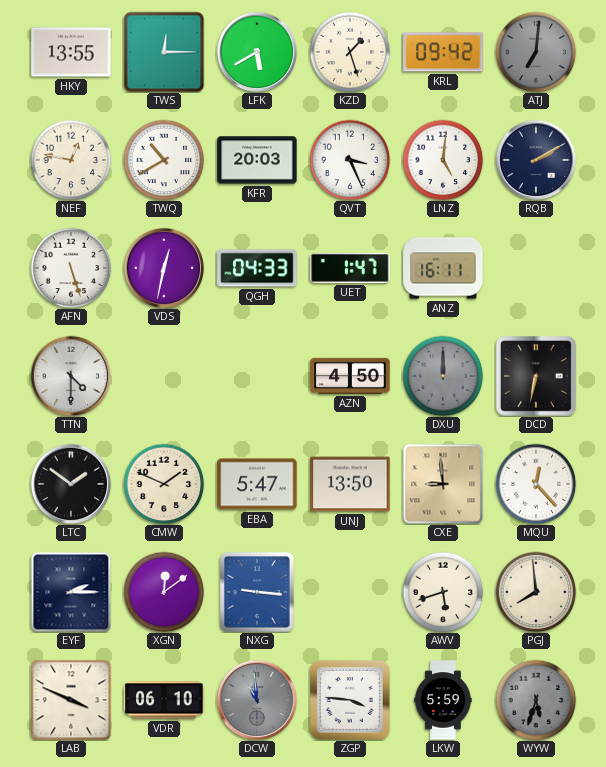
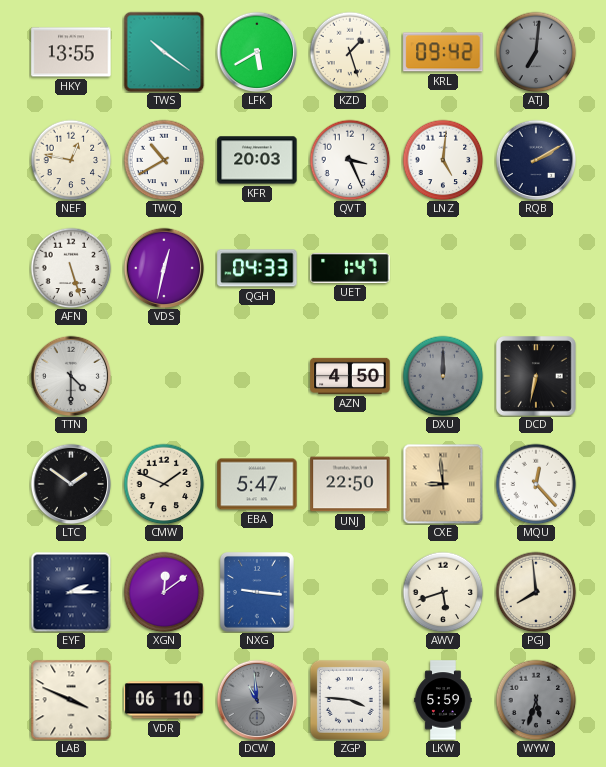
TWS: 12:15 -> 10:21 (164, 52)
ANZ: 16:11 -> none (443, 268)
UNJ: 13:50 -> 22:50 (350, 484)
